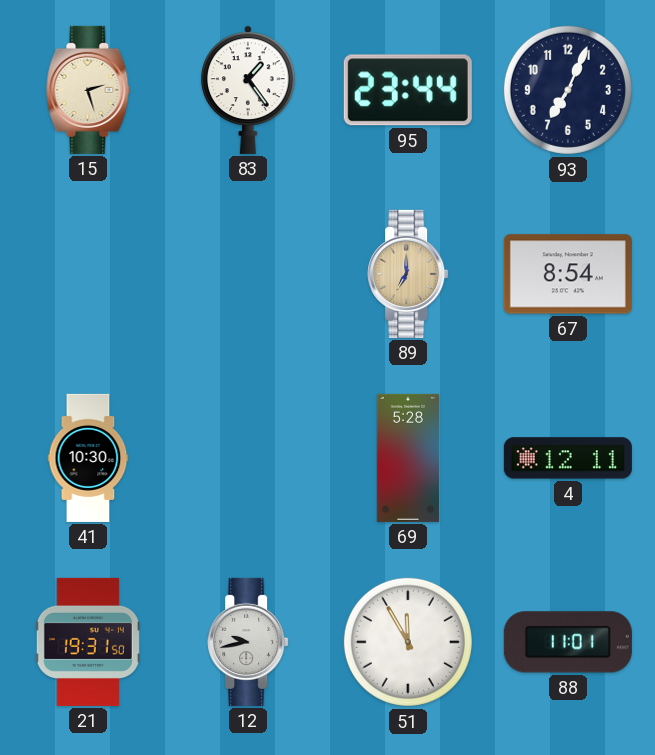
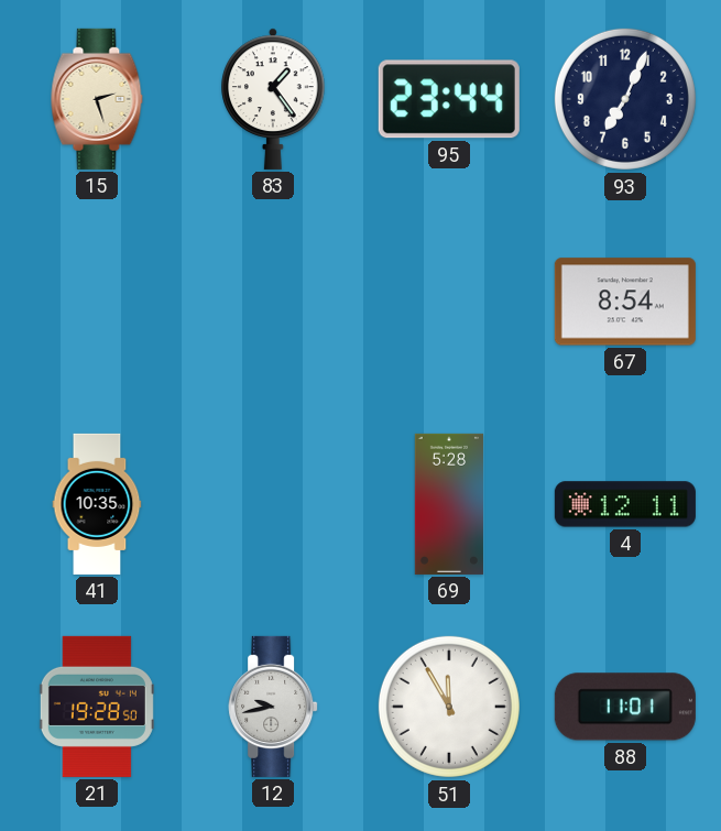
89: 7:00 -> none (408, 274)
41: 10:30 -> 10:35 (97, 504)
21: 19:31 -> 19:28 (97, 707)
